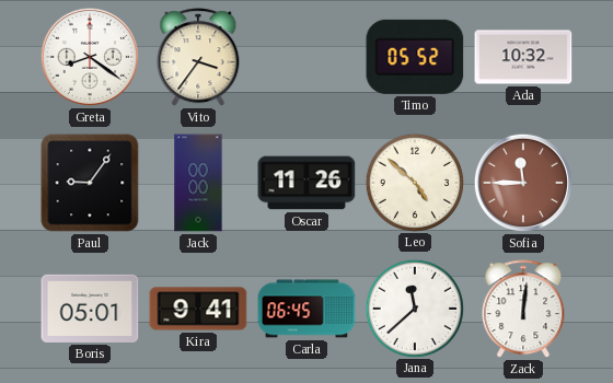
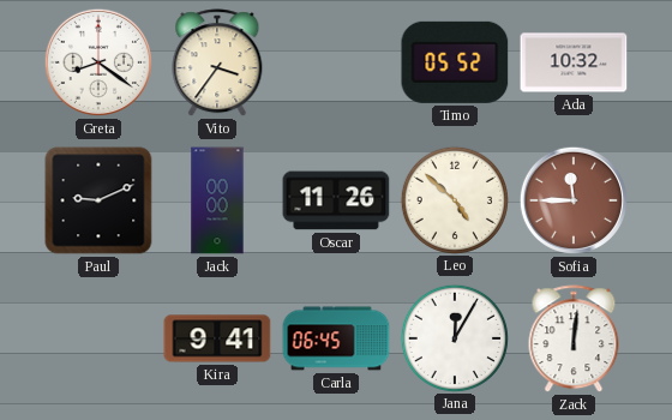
Paul: 9:06 -> 9:11 (98, 200)
Boris: 05:01 -> none (90, 309)
Jana: 11:38 -> 12:05 (454, 337)
